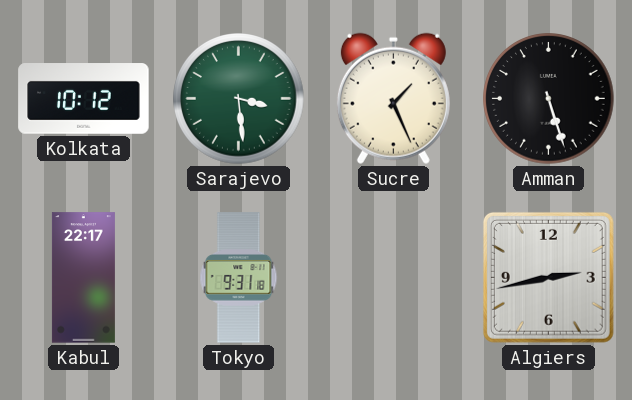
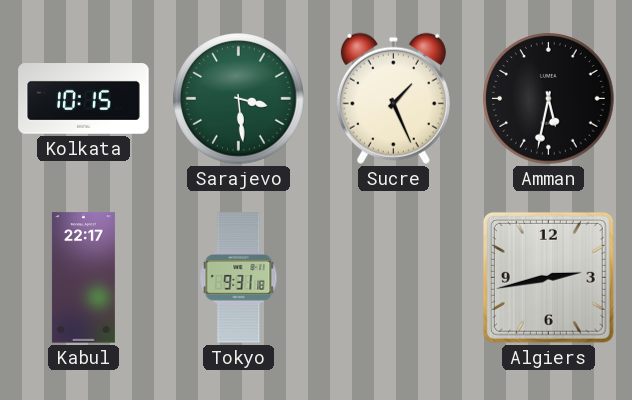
Kolkata: 10:12 -> 10:15 (84, 99)
Amman: 5:27 -> 5:32 (549, 99)
